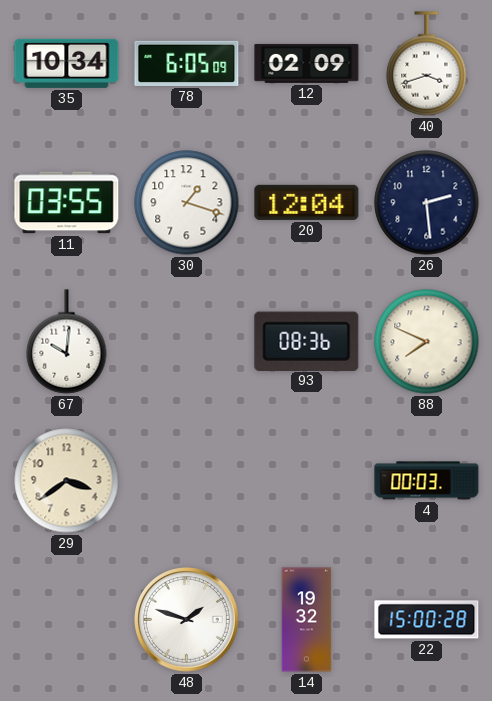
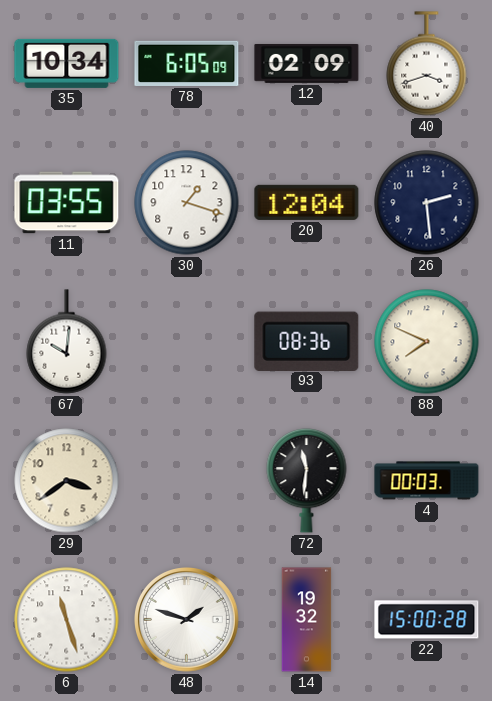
72: none -> 11:31 (307, 480)
6: none -> 11:27 (67, 620)
